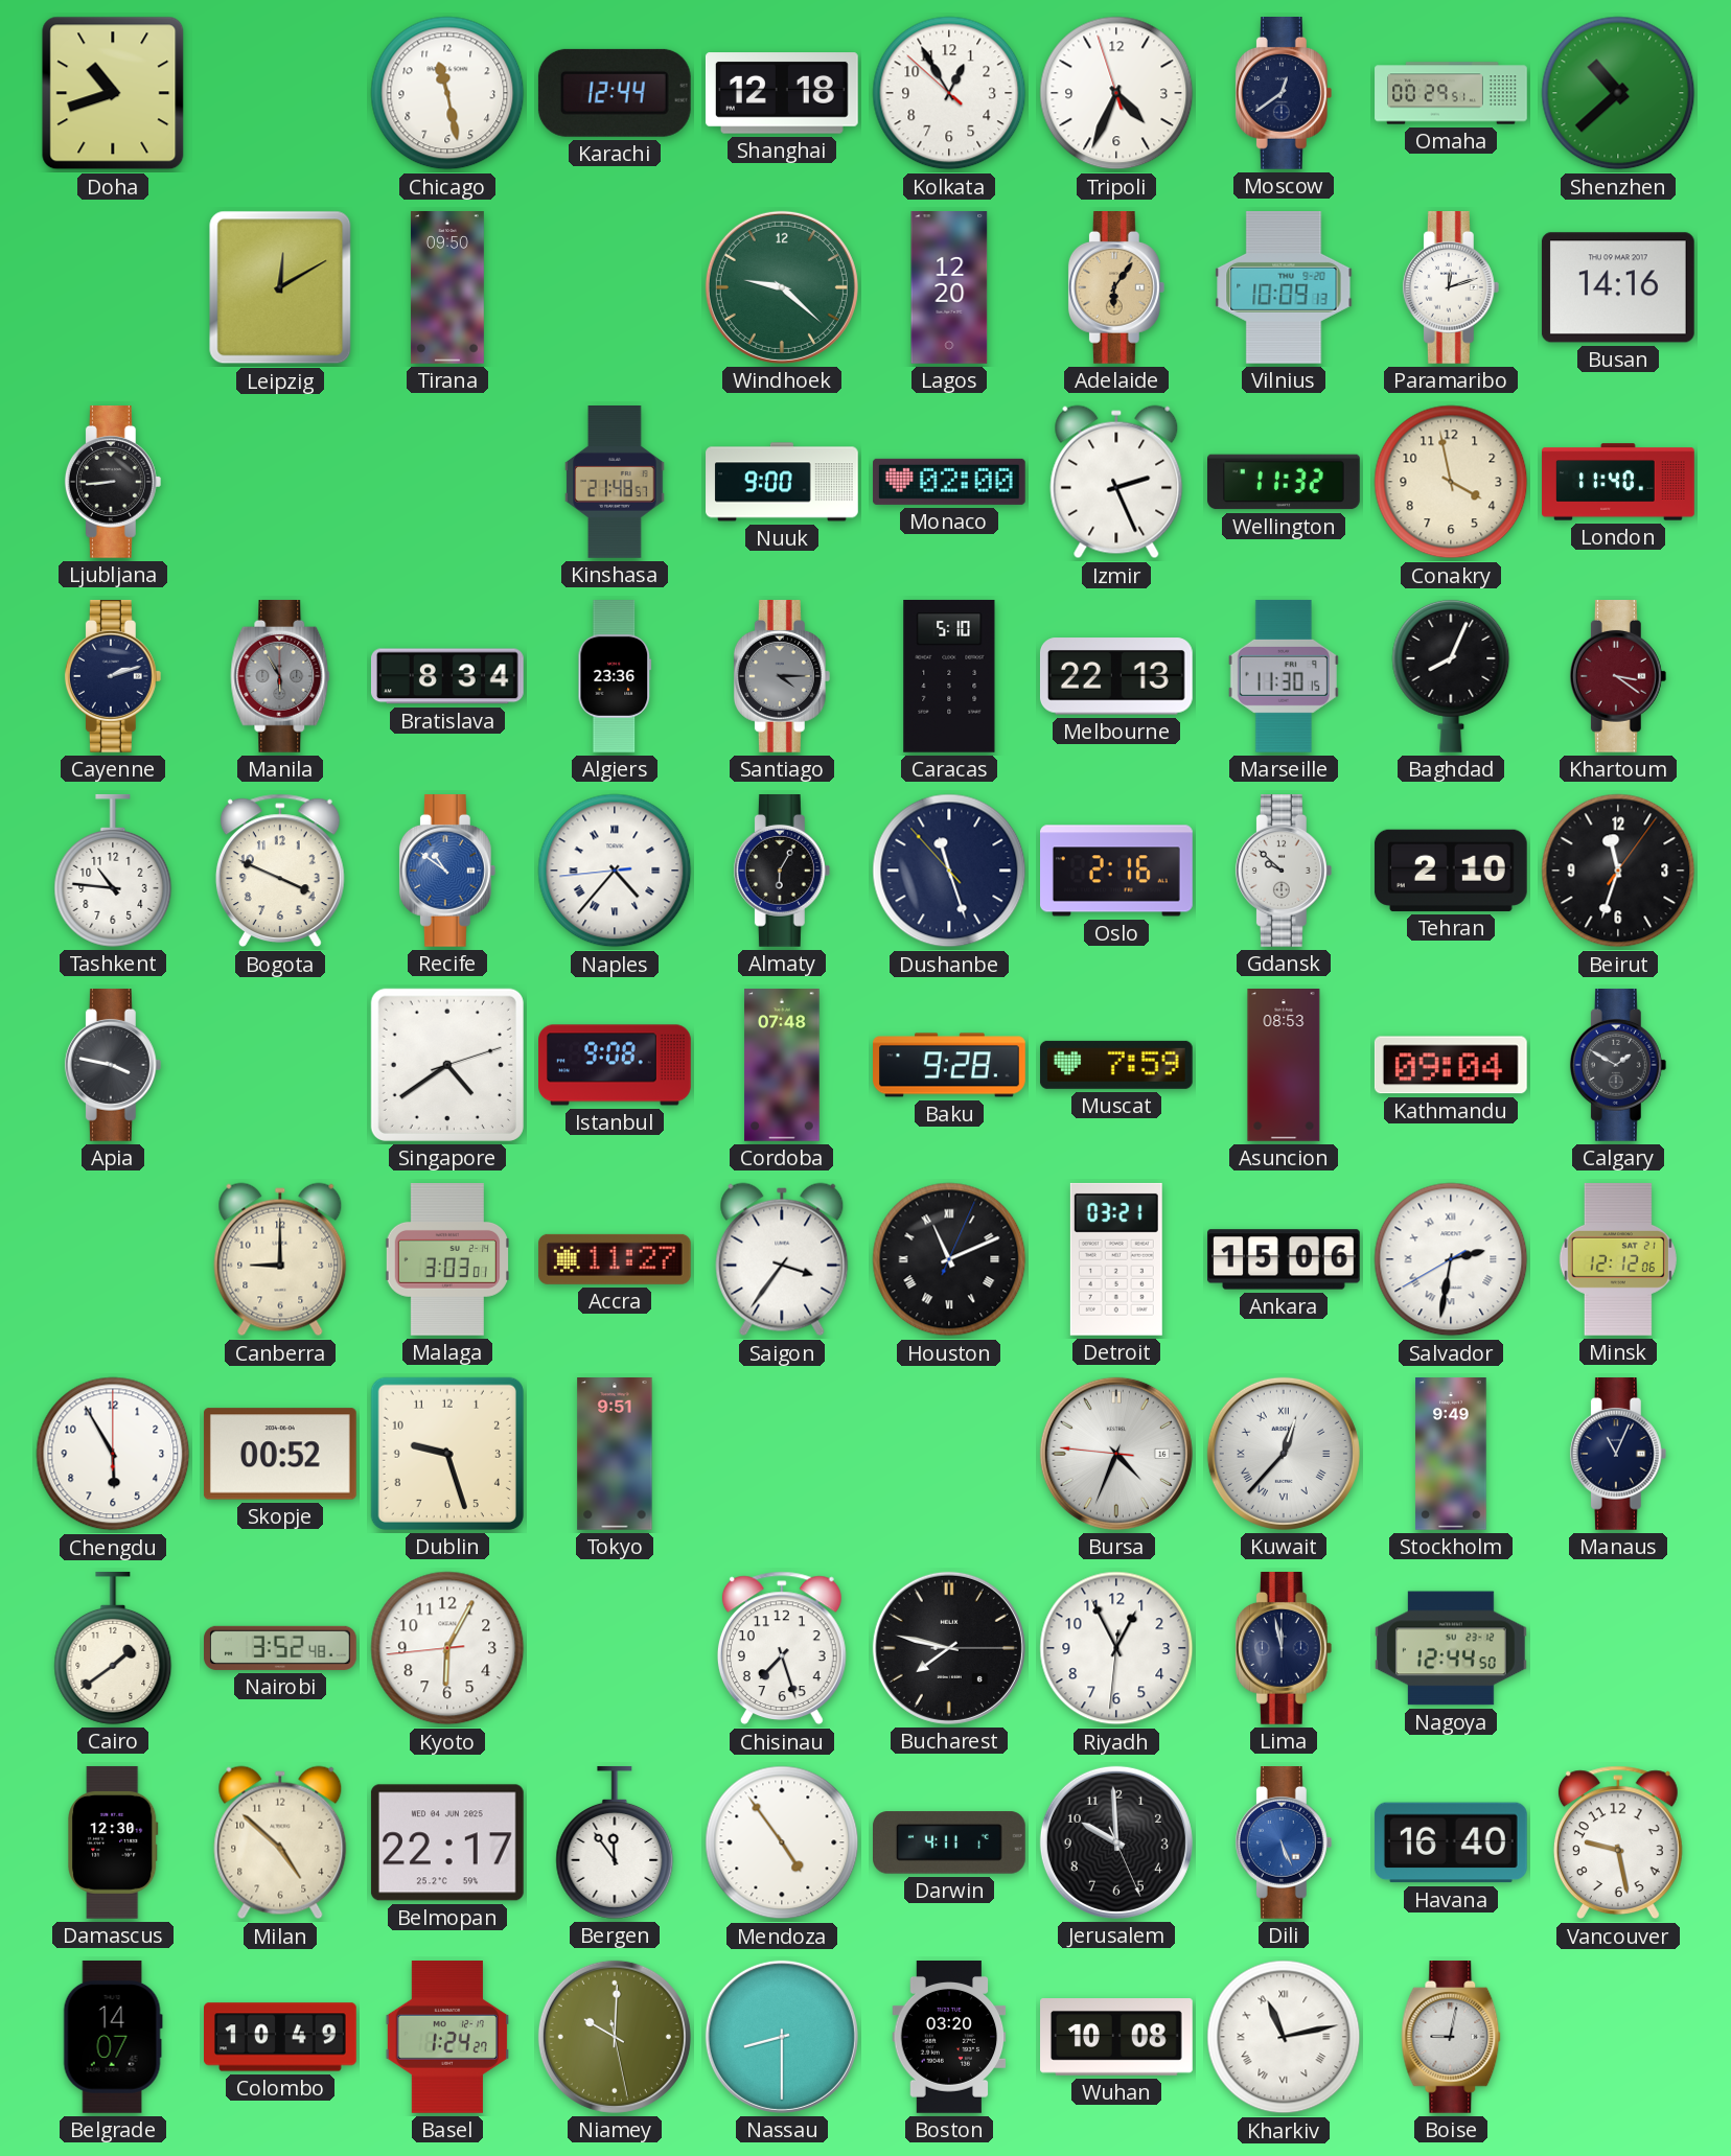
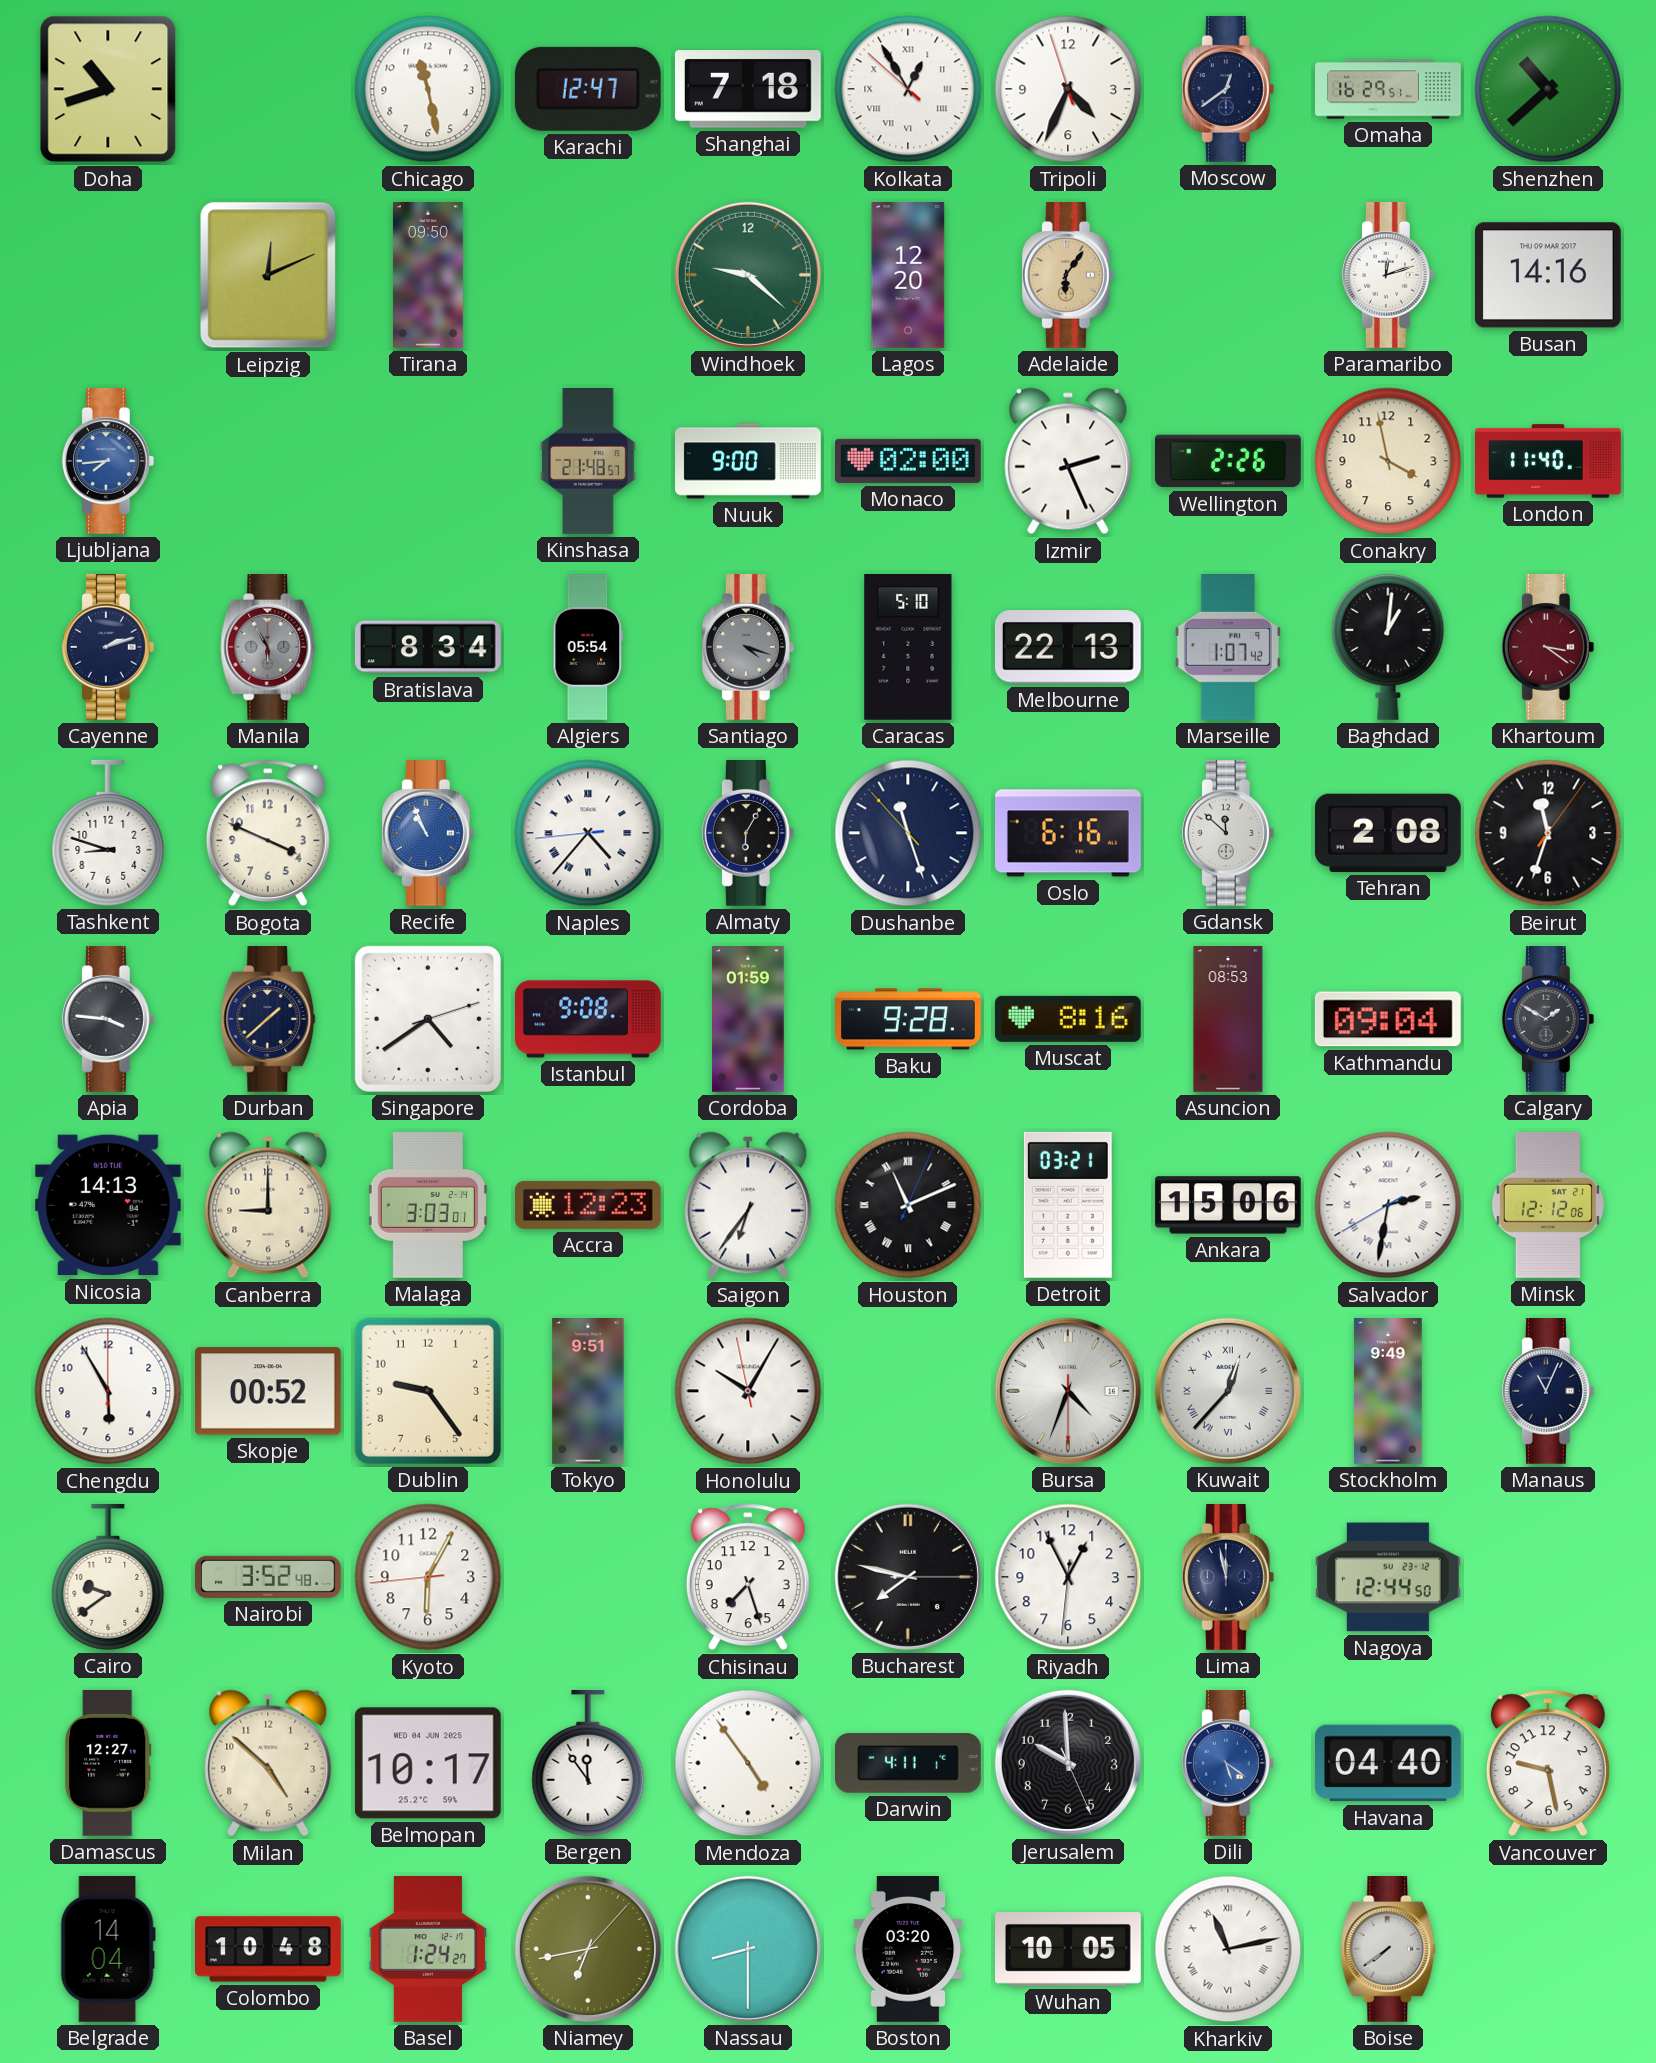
Karachi: 12:44 -> 12:47 (588, 89)
Shanghai: 12:18 -> 7:18 (748, 89)
Kolkata numerals: Arabic -> Roman (908, 89)
Omaha: 00:29 -> 16:29 (1388, 89)
Leipzig: 12:10 -> 12:11 (268, 275)
Vilnius: 10:09 -> none (1284, 288)
Ljubljana: 8:44 -> 7:44 (108, 462)
Ljubljana dial: black -> blue (108, 462)
Wellington: 11:32 -> 2:26 (1229, 461)
Algiers: 23:36 -> 05:54 (588, 648)
Santiago: 4:15 -> 4:18 (748, 648)
Marseille: 11:30 -> 1:07 (1228, 647)
Baghdad: 8:04 -> 1:01 (1388, 647)
Tashkent: 10:46 -> 8:48 (108, 833)
Recife: 10:51 -> 10:56 (428, 834)
Oslo: 2:16 -> 6:16 (1069, 833)
Gdansk: 9:52 -> 11:52 (1228, 834)
Tehran: 2:10 -> 2:08 (1388, 833)
Apia: 3:47 -> 3:46 (108, 1020)
Durban: none -> 1:38 (268, 1020)
Cordoba: 07:48 -> 01:59 (748, 1020)
Muscat: 7:59 -> 8:16 (1068, 1019)
Nicosia: none -> 14:13 (108, 1205)
Accra: 11:27 -> 12:23 (588, 1205)
Saigon: 3:36 -> 6:36 (748, 1205)
Dublin: 9:27 -> 9:24 (428, 1391)
Honolulu: none -> 10:04 (748, 1391)
Bursa: 4:33:46 -> 4:33:30 (1068, 1391)
Cairo: 1:39 -> 9:39 (108, 1577)
Damascus: 12:30 -> 12:27 (108, 1763)
Belmopan: 22:17 -> 10:17 (428, 1763)
Dili: 5:26 -> 5:21 (1228, 1764)
Havana: 16:40 -> 04:40 (1388, 1763)
Belgrade: 14:07 -> 14:04 (108, 1949)
Colombo: 10:49 -> 10:48 (268, 1949)
Niamey: 10:00 -> 6:43 (588, 1949)
Wuhan: 10:08 -> 10:05 (1069, 1950)
Boise: 9:02 -> 7:39 (1388, 1950)
